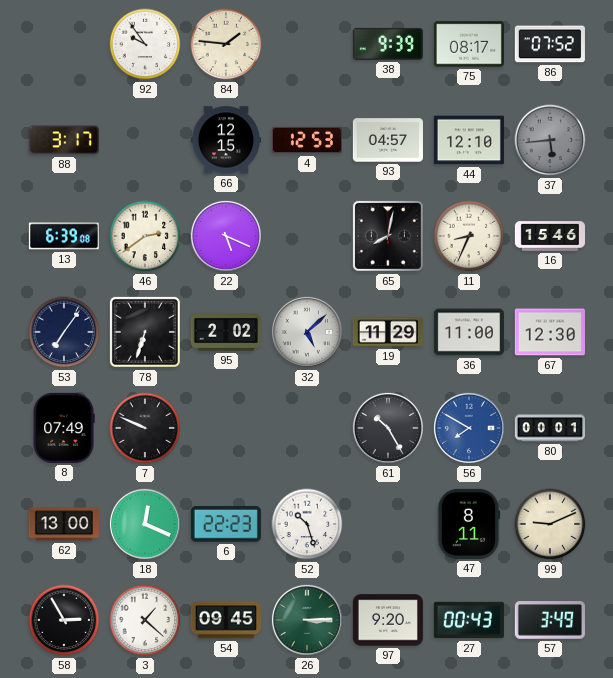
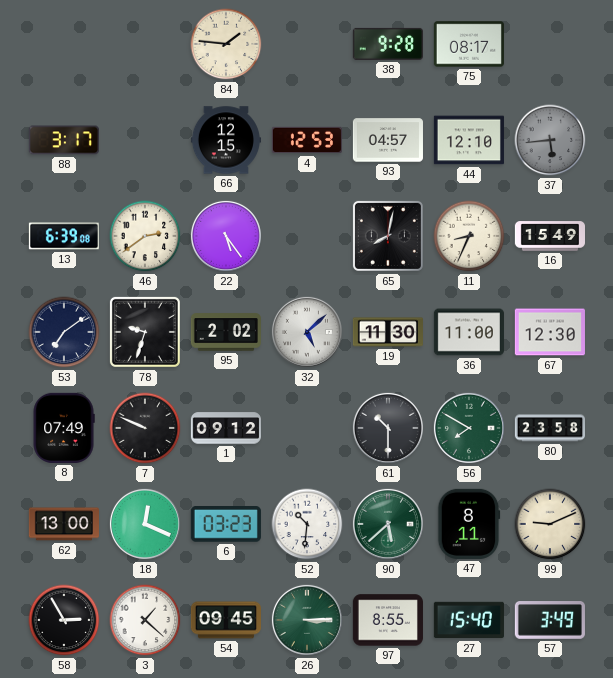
92: 9:54 -> none (145, 44)
38: 9:39 -> 9:28 (388, 44)
86: 07:52 -> none (550, 44)
22: 5:19 -> 5:24 (226, 236)
16: 15:46 -> 15:49 (549, 236)
53: 7:06 -> 7:09 (64, 332)
78: 6:33 -> 9:33 (145, 332)
19: 11:29 -> 11:30 (388, 332)
1: none -> 09:12 (225, 428)
61: 10:25 -> 10:30 (388, 428)
56 dial: blue -> green (469, 428)
80: 00:01 -> 23:58 (549, 428)
6: 22:23 -> 03:23 (226, 525)
52: 10:27 -> 10:31 (307, 524)
90: none -> 5:38 (388, 524)
97: 9:20 -> 8:55 (388, 620)
27: 00:43 -> 15:40 (469, 620)
